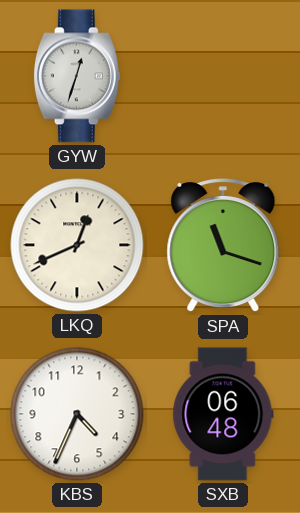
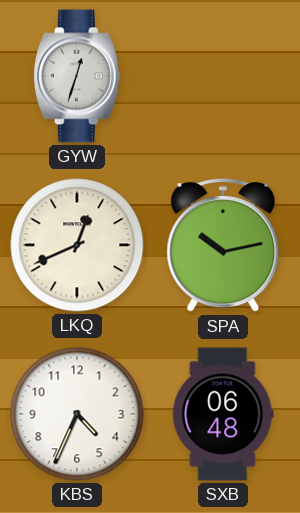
SPA: 11:18 -> 10:13 (223, 246)
